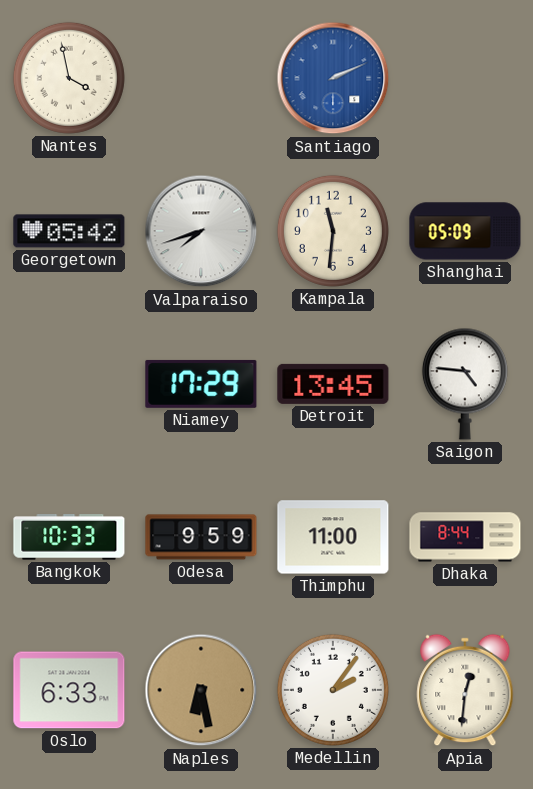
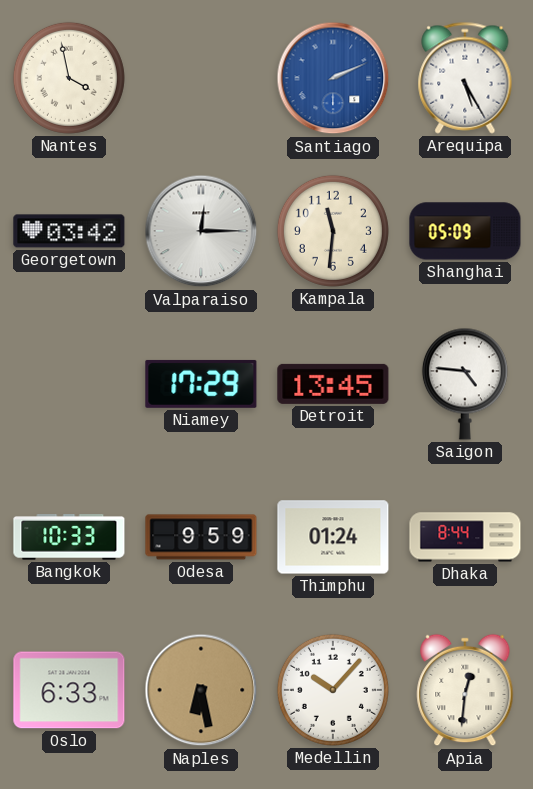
Arequipa: none -> 5:25 (465, 78)
Georgetown: 05:42 -> 03:42 (69, 231)
Valparaiso: 7:42 -> 12:15 (201, 231)
Thimphu: 11:00 -> 01:24 (333, 537)
Medellin: 2:06 -> 10:07 (333, 690)
